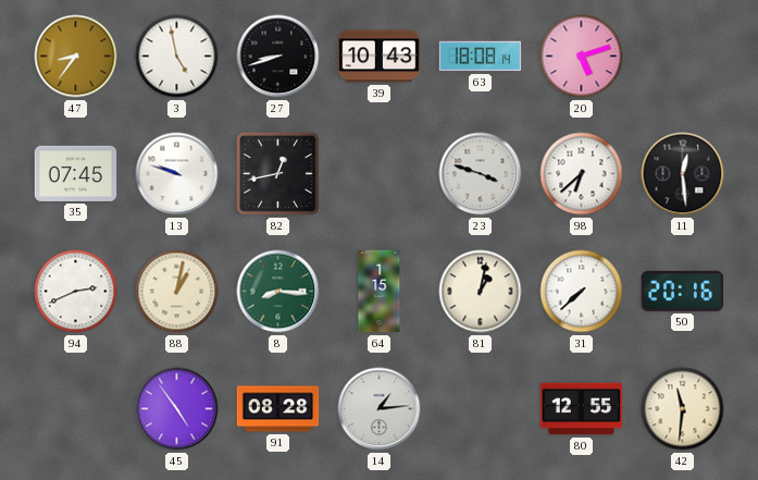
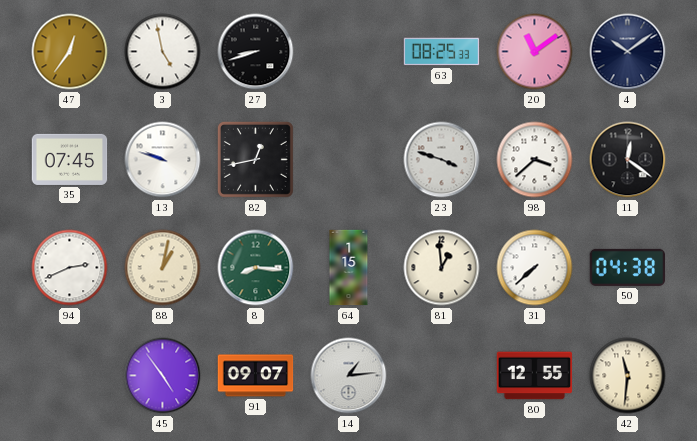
47: 8:36 -> 12:36 (70, 52)
39: 10:43 -> none (380, 57)
63: 18:08 -> 08:25 (442, 52)
20: 5:12 -> 11:09 (535, 52)
4: none -> 10:09 (628, 52)
98: 6:38 -> 3:38 (535, 160)
11: 12:29 -> 12:21 (628, 160)
81: 1:02 -> 12:59 (442, 268)
50: 20:16 -> 04:38 (628, 267)
91: 08:28 -> 09:07 (256, 376)
